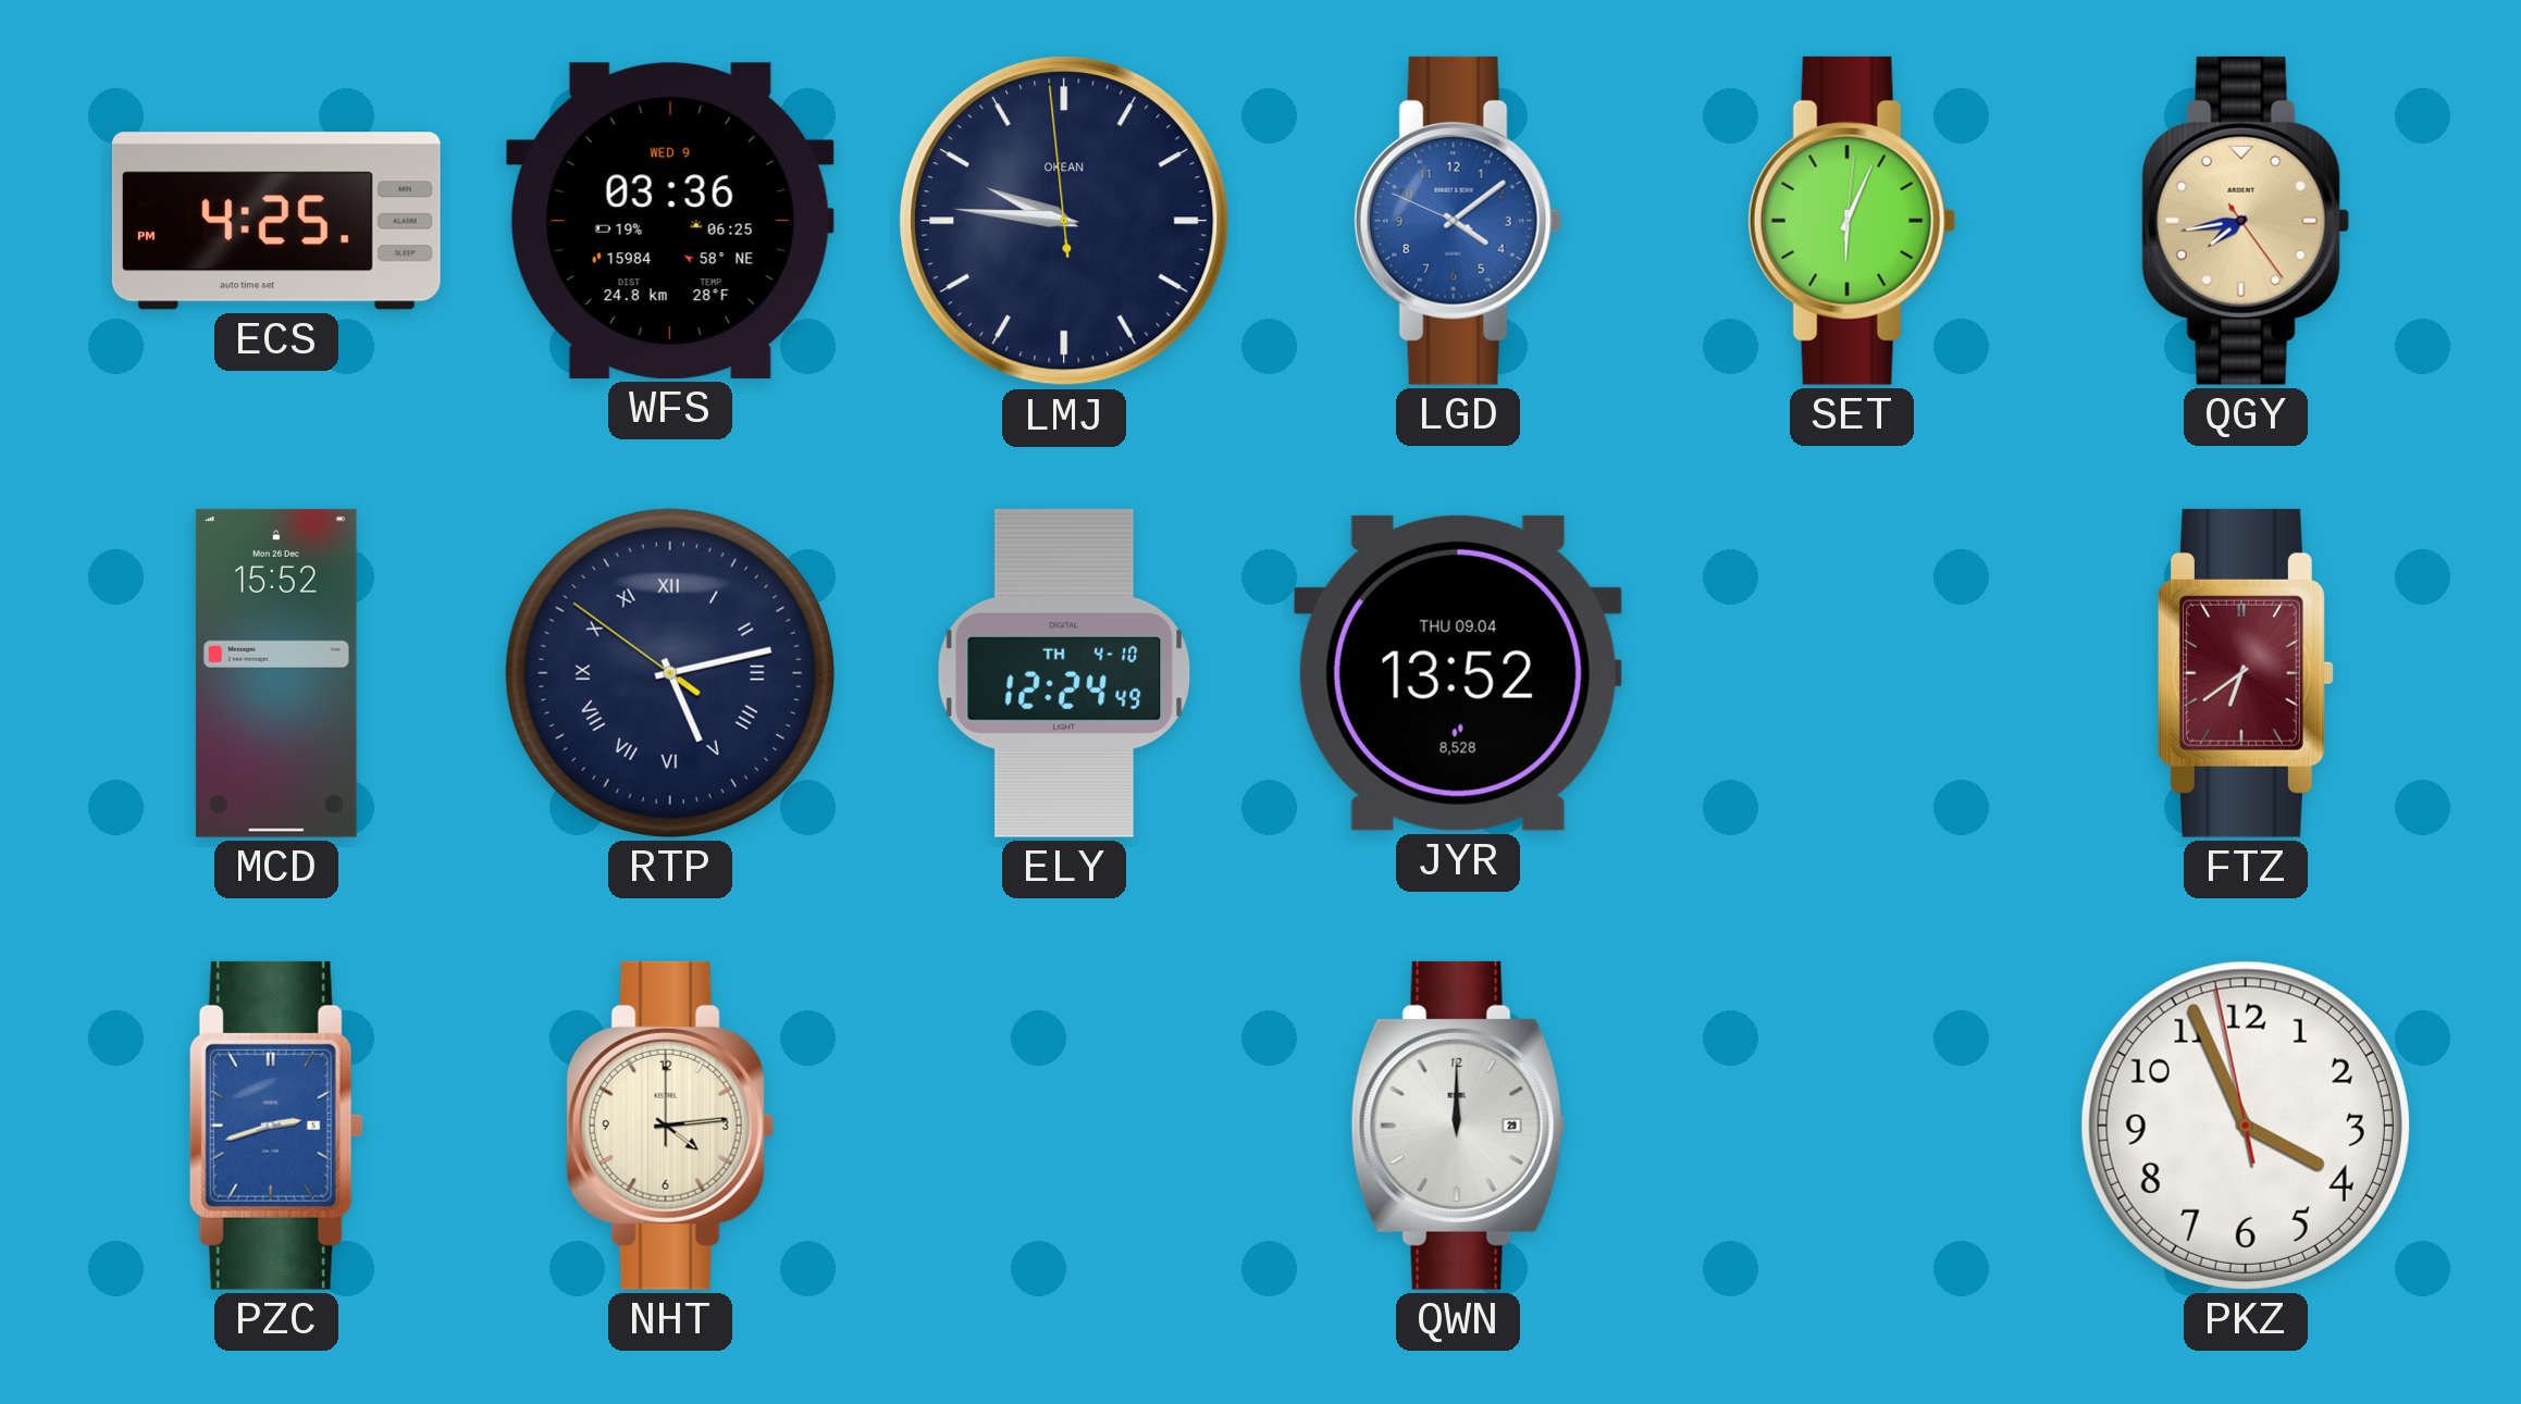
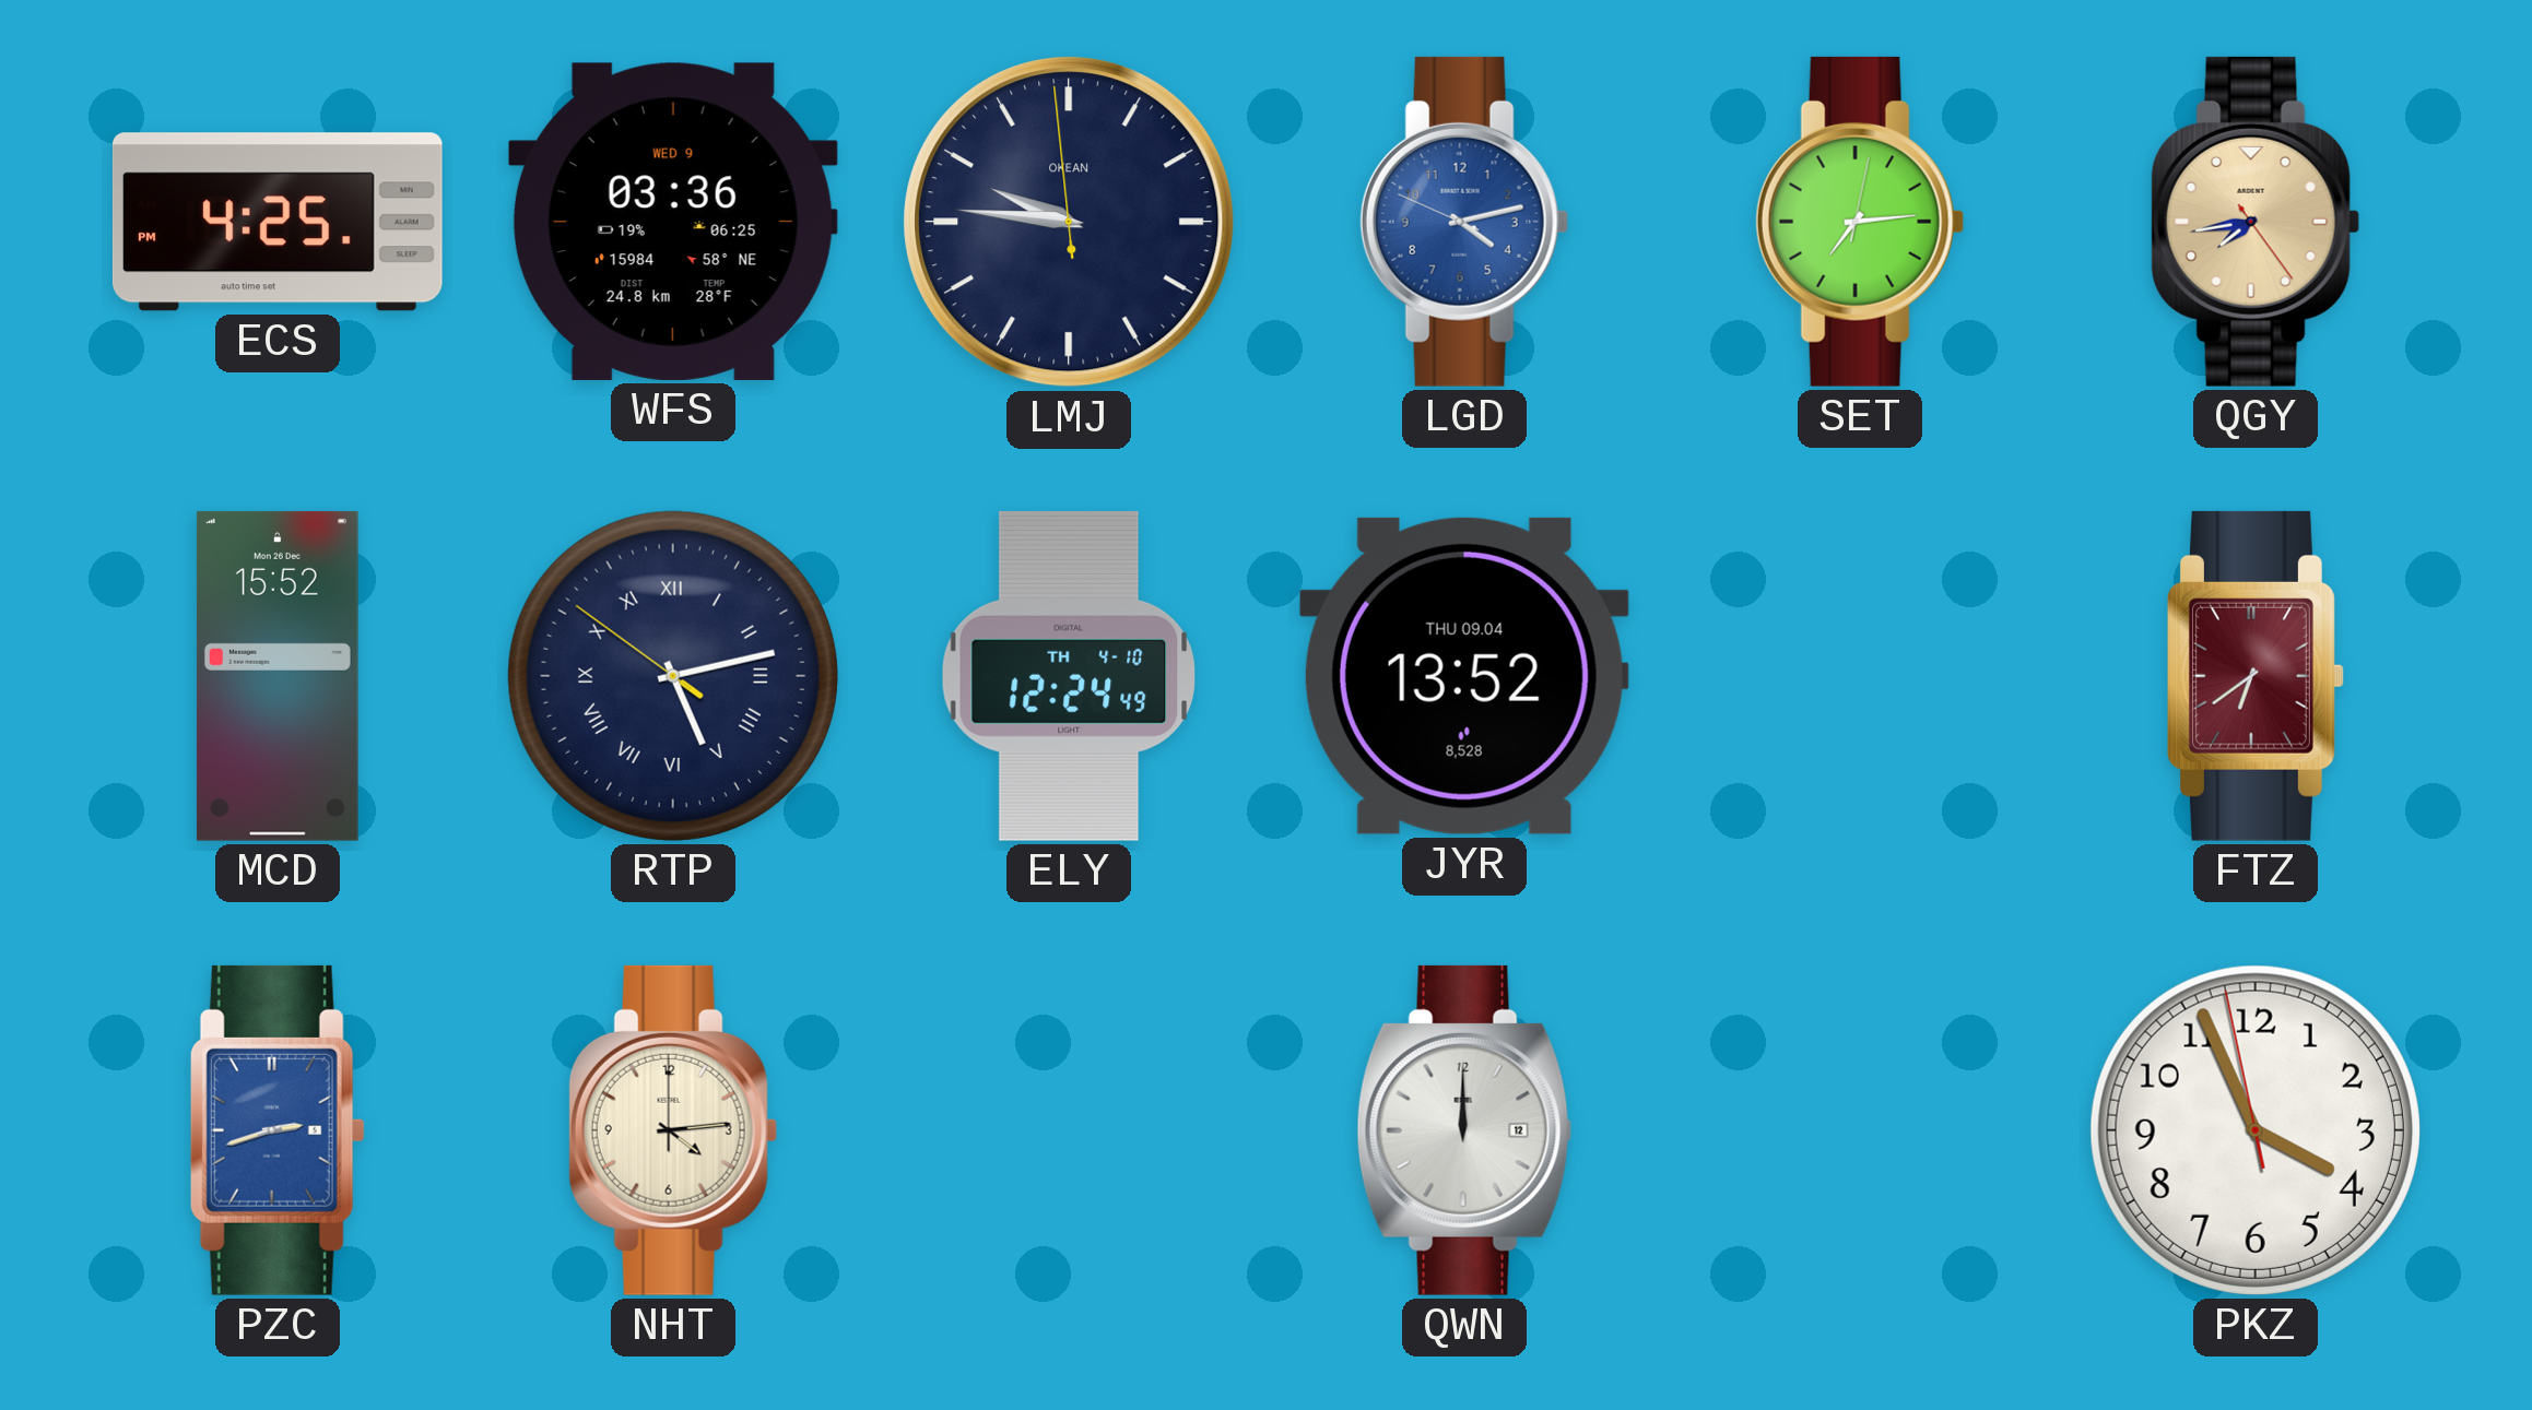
LGD: 4:08 -> 4:12 (1464, 222)
SET: 6:04 -> 7:14 (1860, 222)
QWN date: 29 -> 12 (1464, 1130)
